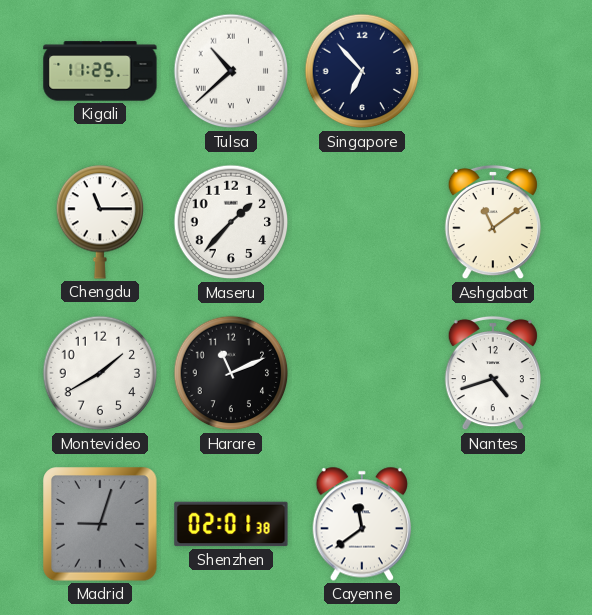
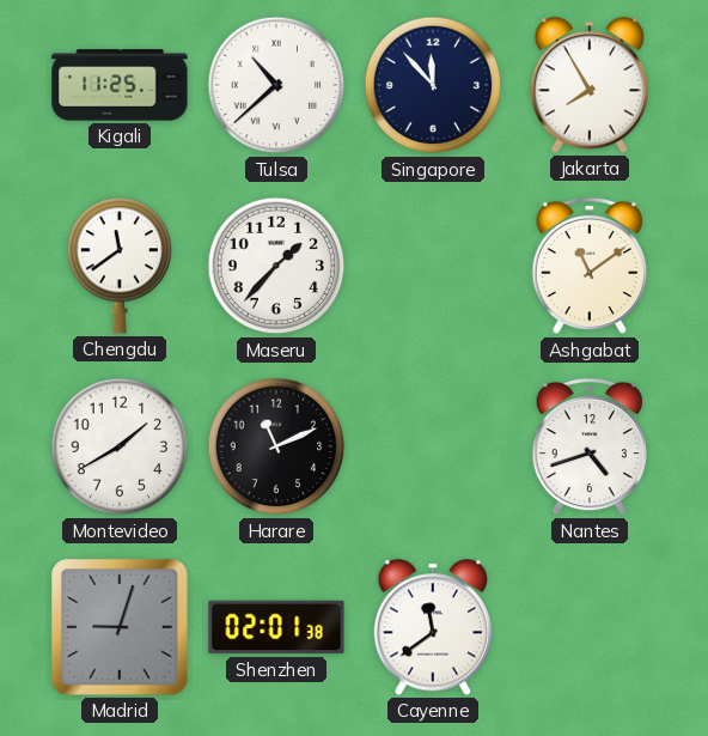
Singapore: 6:53 -> 11:53 (433, 85)
Jakarta: none -> 7:55 (590, 85)
Chengdu: 11:15 -> 11:39 (120, 266)
